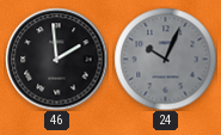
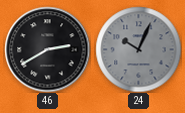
46: 1:59 -> 2:40 (47, 49)
